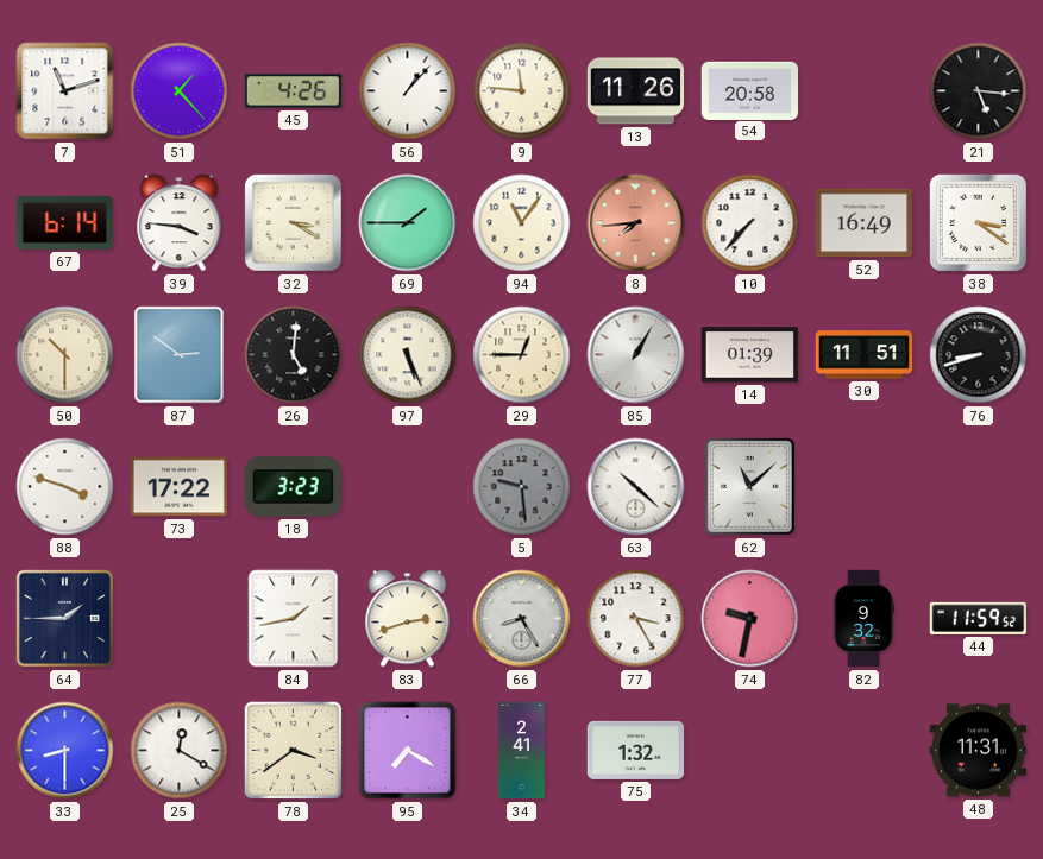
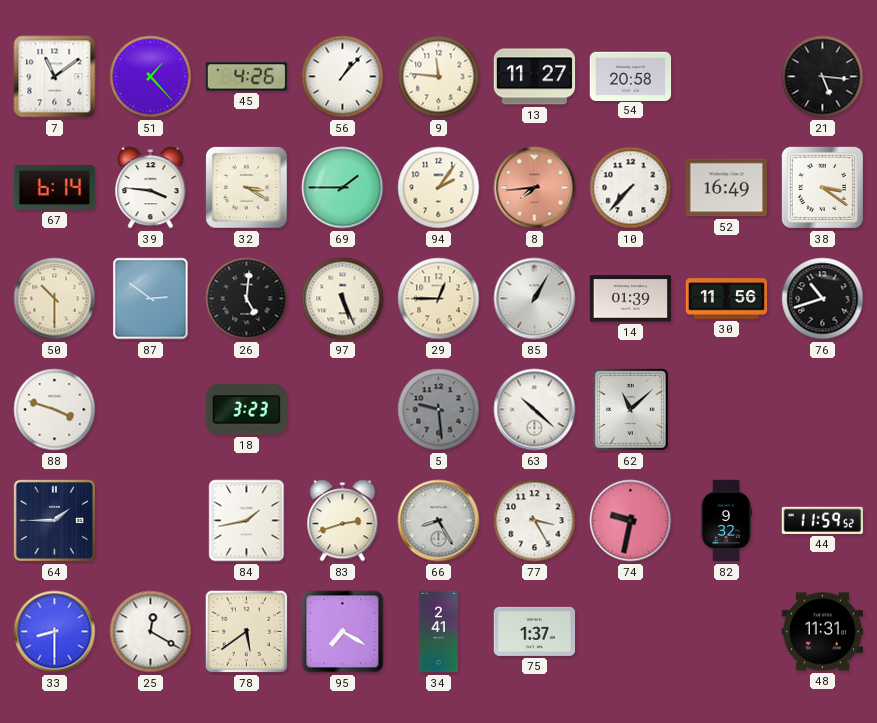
7: 11:12 -> 11:09 (55, 77)
13: 11:26 -> 11:27 (535, 77)
94: 11:06 -> 2:06 (439, 188)
30: 11:51 -> 11:56 (727, 299)
76: 8:42 -> 10:42 (823, 299)
73: 17:22 -> none (180, 487)
78: 3:39 -> 5:39 (247, 632)
75: 1:32 -> 1:37 (535, 631)
